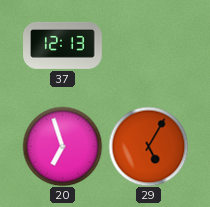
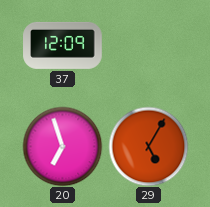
37: 12:13 -> 12:09 (63, 45)
